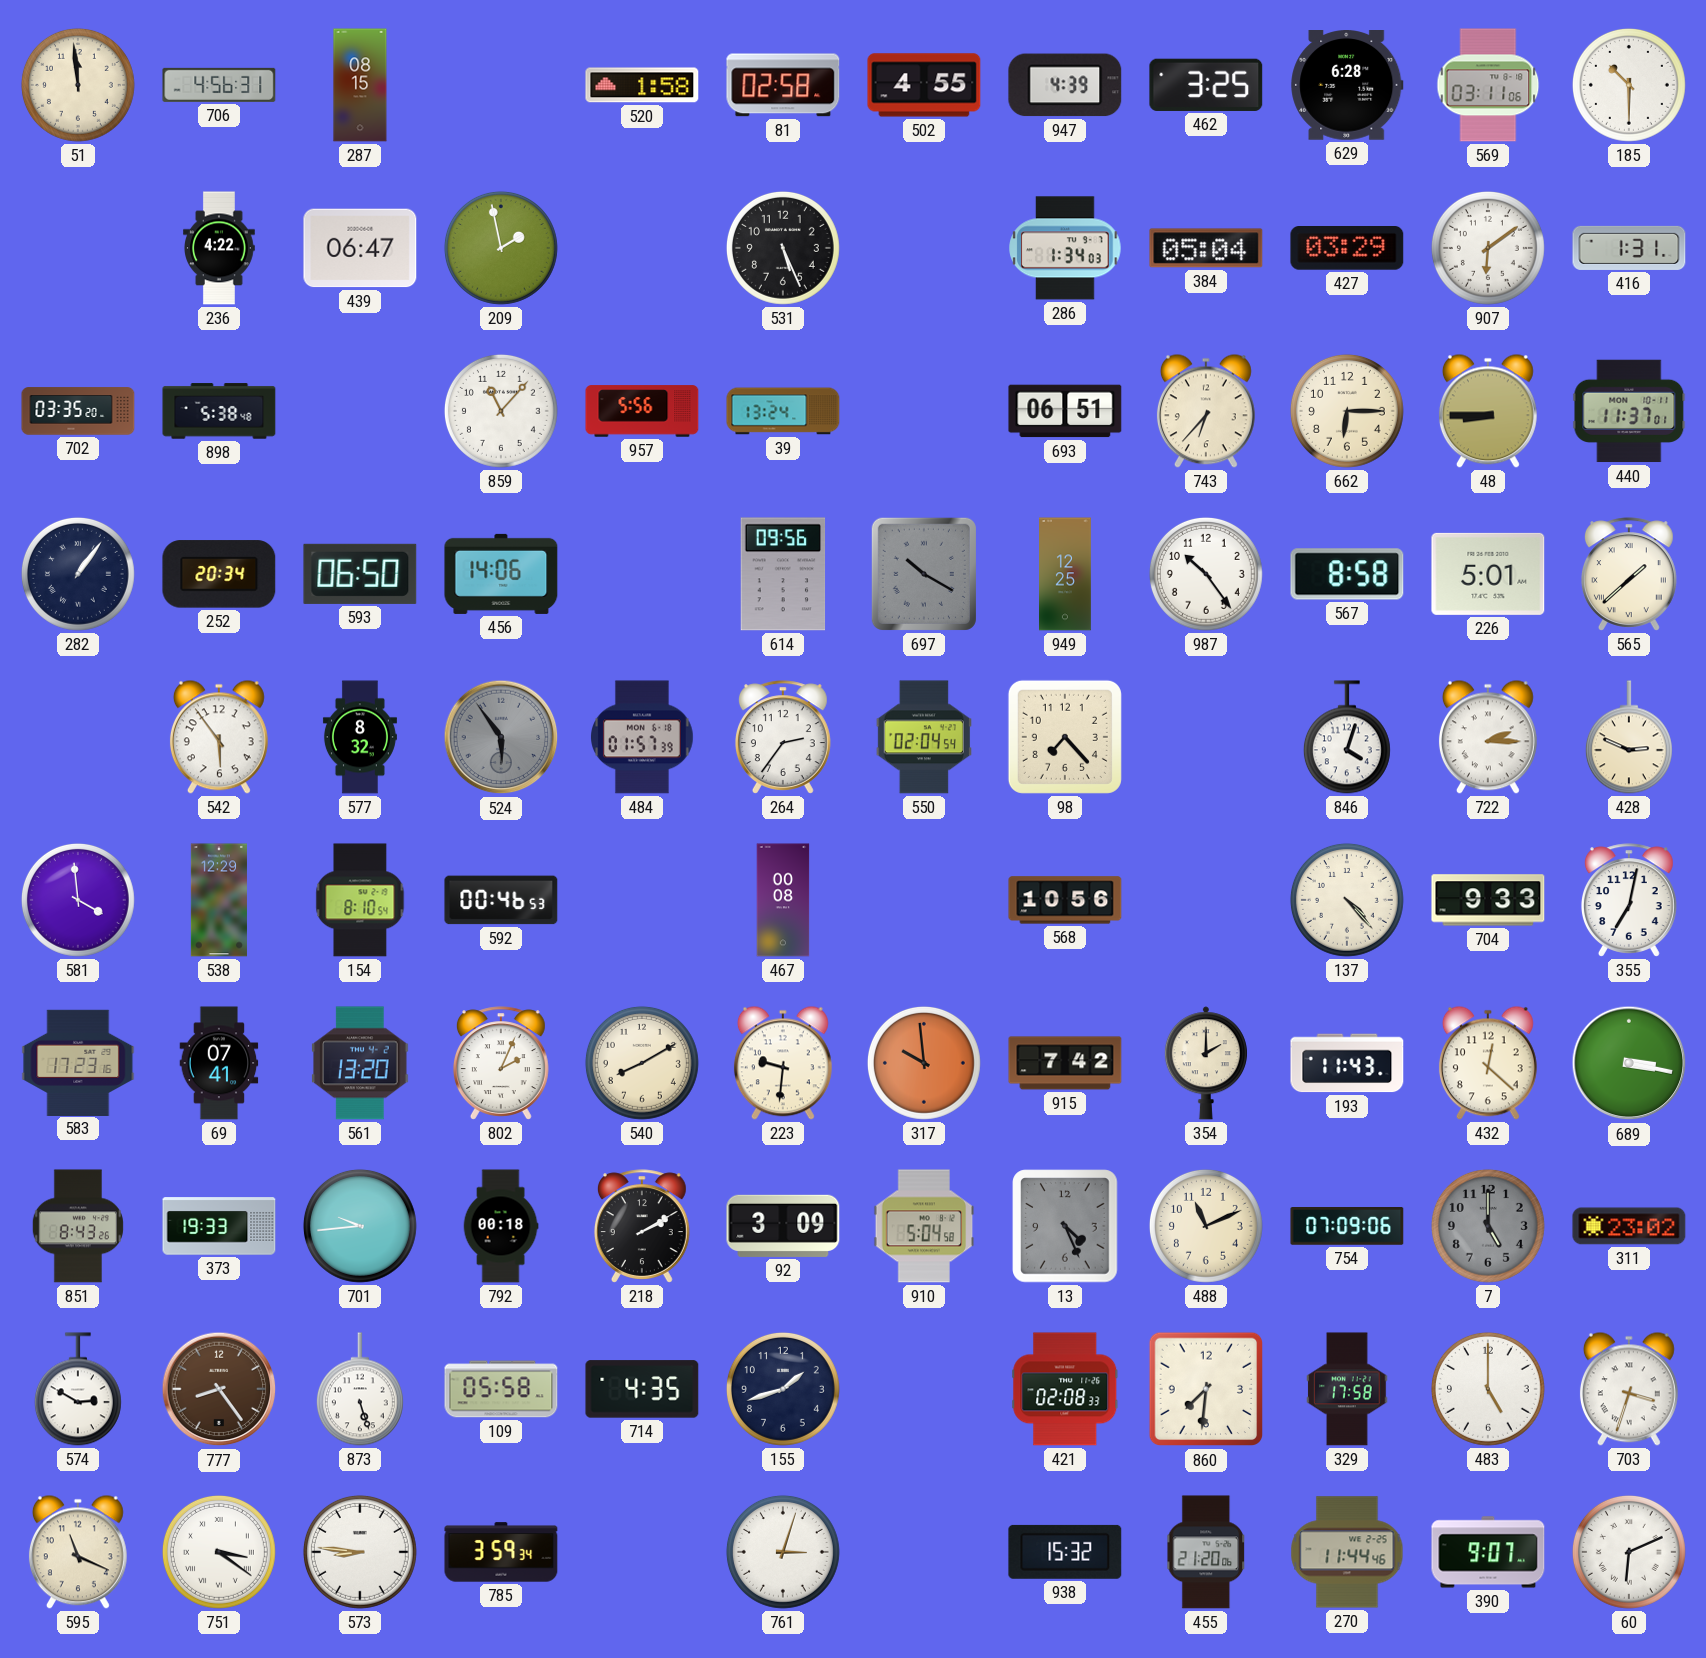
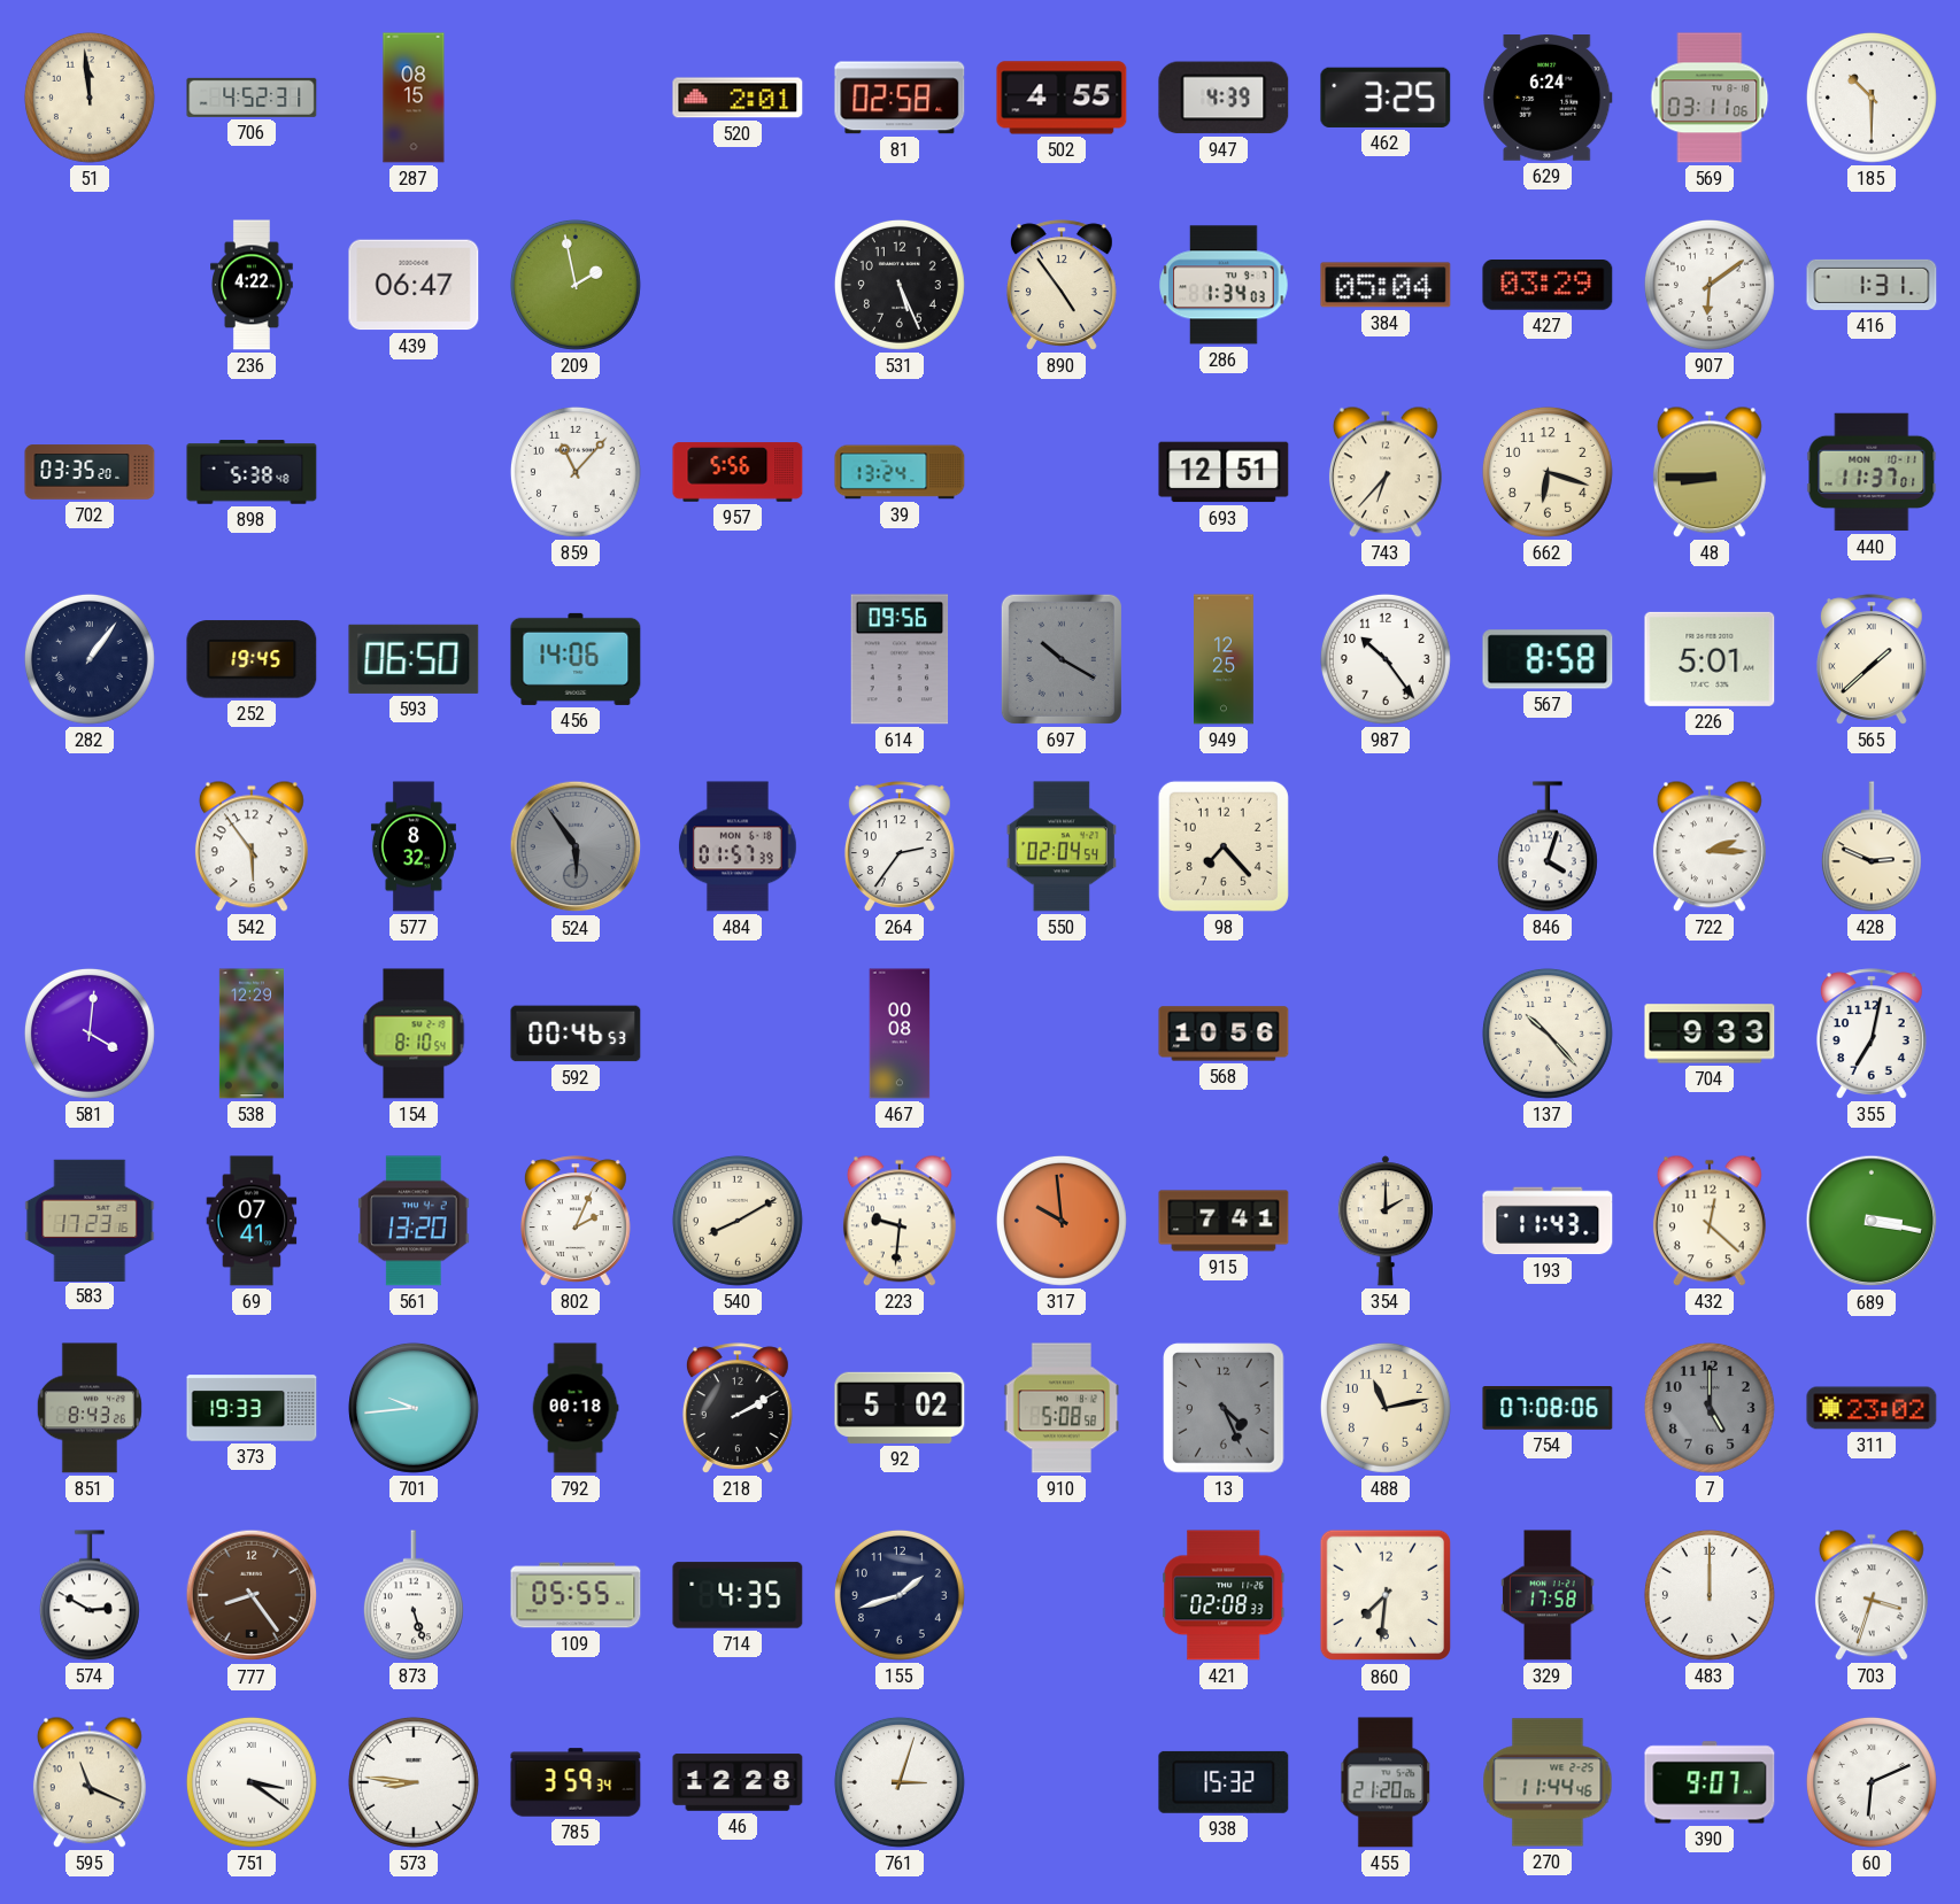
706: 4:56 -> 4:52 (252, 98)
520: 1:58 -> 2:01 (738, 98)
629: 6:28 -> 6:24 (1548, 99)
890: none -> 4:54 (1062, 285)
693: 06:51 -> 12:51 (1224, 472)
662: 6:15 -> 6:18 (1548, 472)
252: 20:34 -> 19:45 (252, 659)
581: 3:59 -> 4:01 (90, 1034)
137: 4:23 -> 10:23 (1548, 1034)
915: 7:42 -> 7:41 (1224, 1221)
92: 3:09 -> 5:02 (900, 1408)
910: 5:04 -> 5:08 (1062, 1408)
488: 11:11 -> 11:13 (1386, 1408)
754: 07:09 -> 07:08 (1548, 1409)
109: 05:58 -> 05:55 (576, 1595)
483: 5:00 -> 12:00 (1710, 1595)
46: none -> 12:28 (738, 1782)
